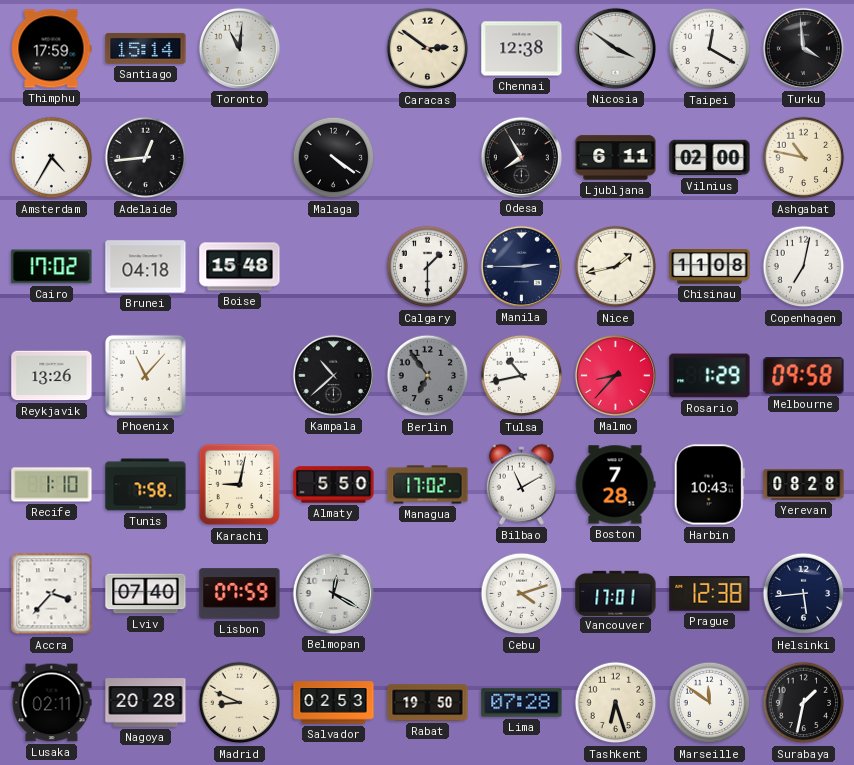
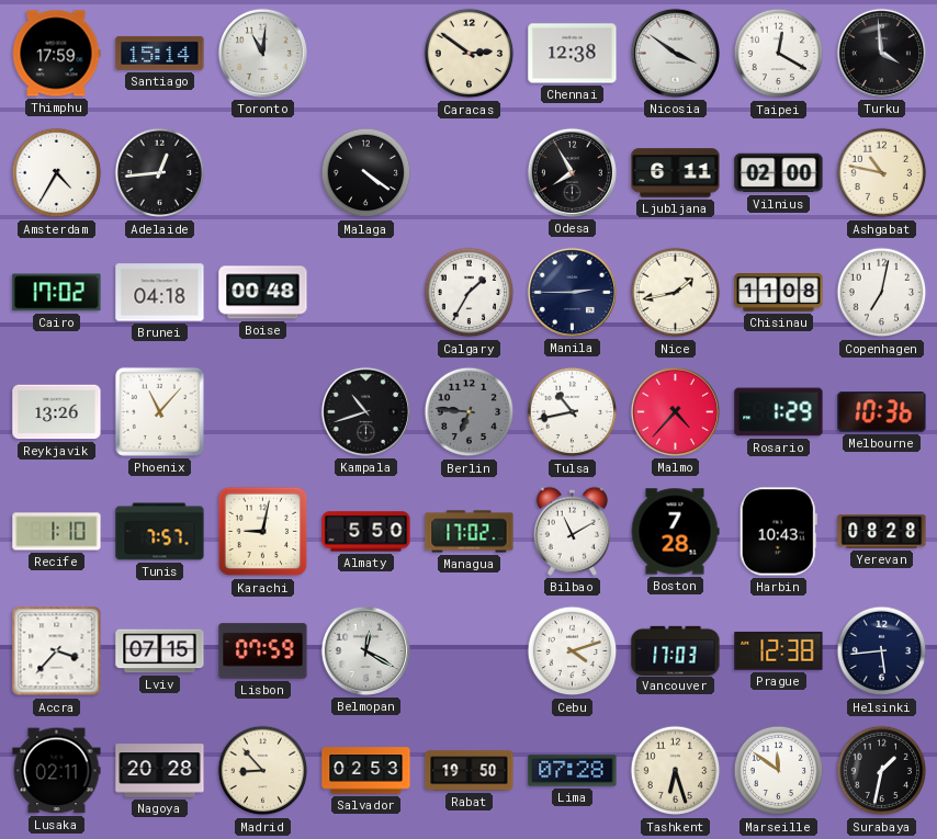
Boise: 15:48 -> 00:48 (263, 293)
Calgary: 1:30 -> 1:35 (470, 293)
Kampala: 10:38 -> 10:42 (365, 411)
Berlin: 6:54 -> 6:46 (470, 412)
Malmo: 8:37 -> 4:37 (675, 411)
Melbourne: 09:58 -> 10:36 (882, 412)
Tunis: 7:58 -> 7:57 (160, 532)
Lviv: 07:40 -> 07:15 (160, 651)
Vancouver: 17:01 -> 17:03 (676, 650)
Madrid: 8:49 -> 8:53 (263, 771)
